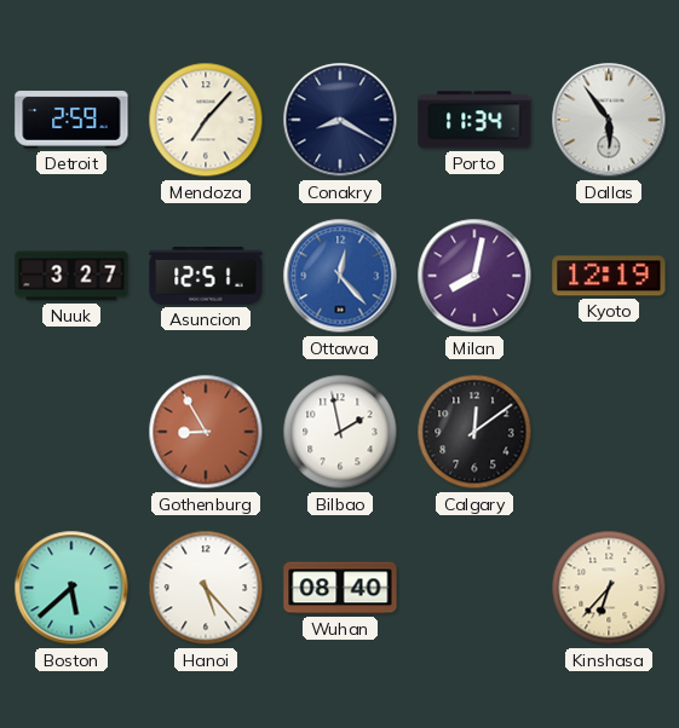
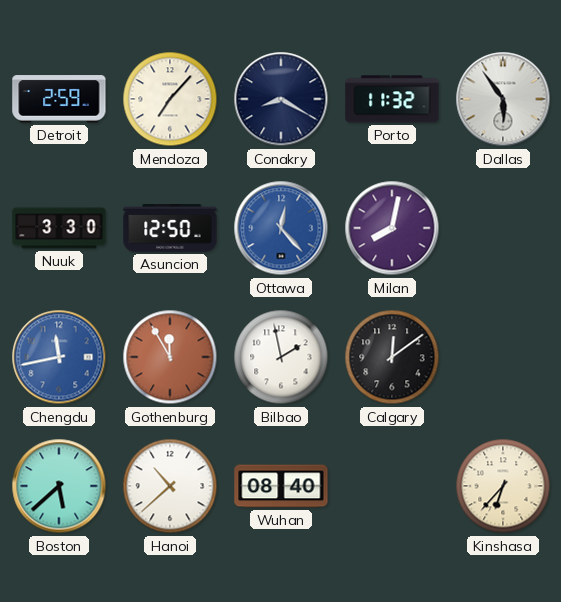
Porto: 11:34 -> 11:32 (392, 99)
Nuuk: 3:27 -> 3:30 (59, 228)
Asuncion: 12:51 -> 12:50 (170, 229)
Kyoto: 12:19 -> none (609, 276)
Chengdu: none -> 11:43 (59, 357)
Gothenburg: 8:55 -> 11:55 (170, 357)
Hanoi: 5:23 -> 10:38 (170, 486)
